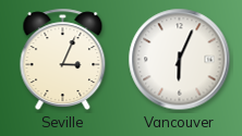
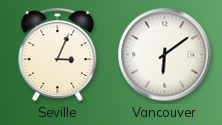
Vancouver: 6:04 -> 6:09 (165, 55)
